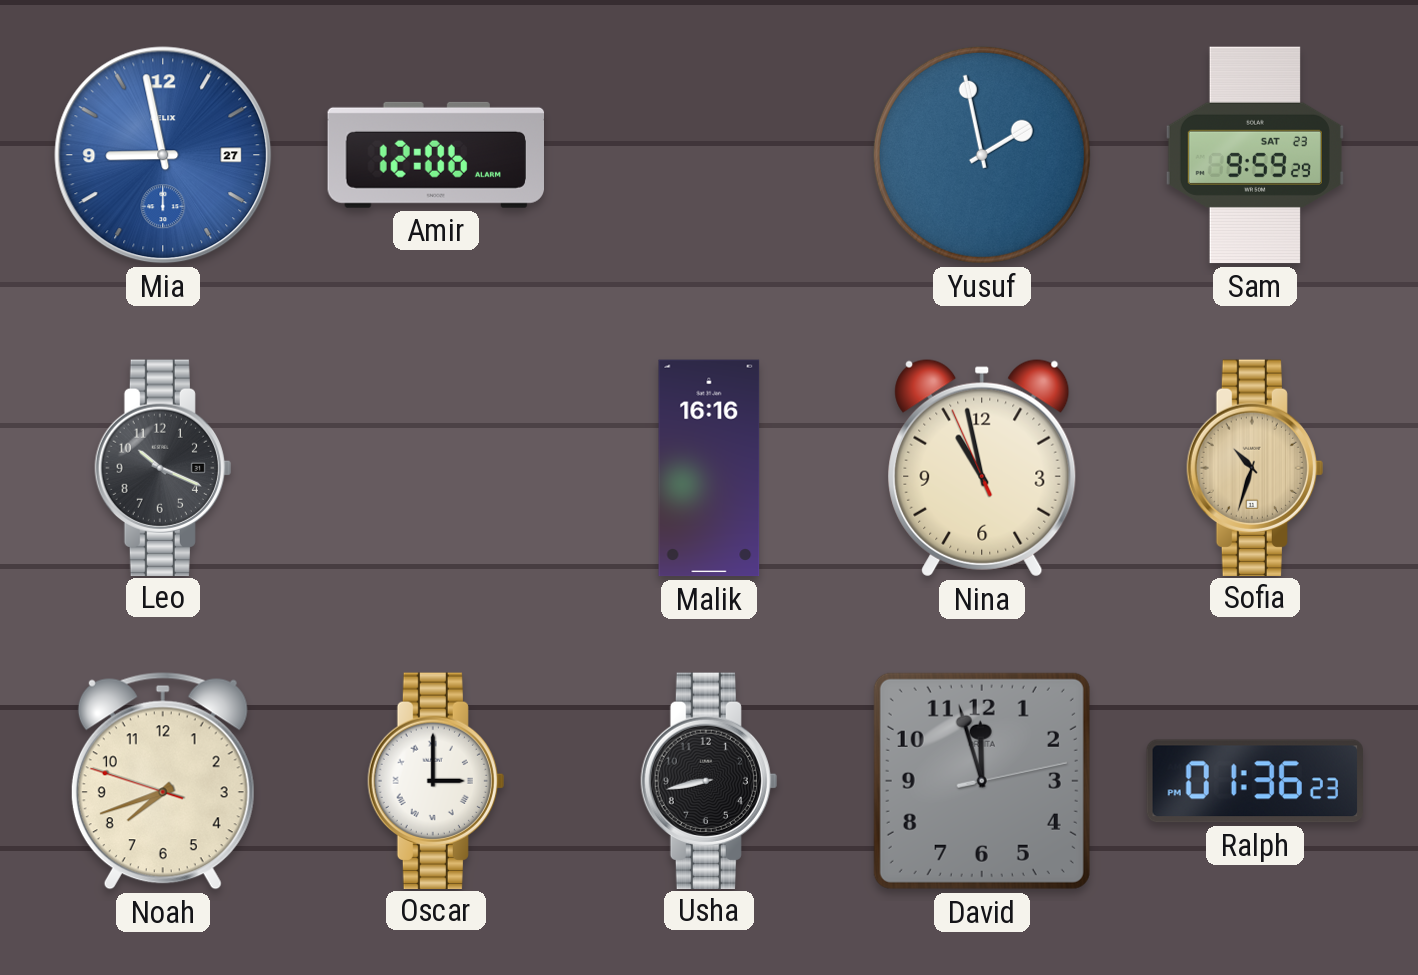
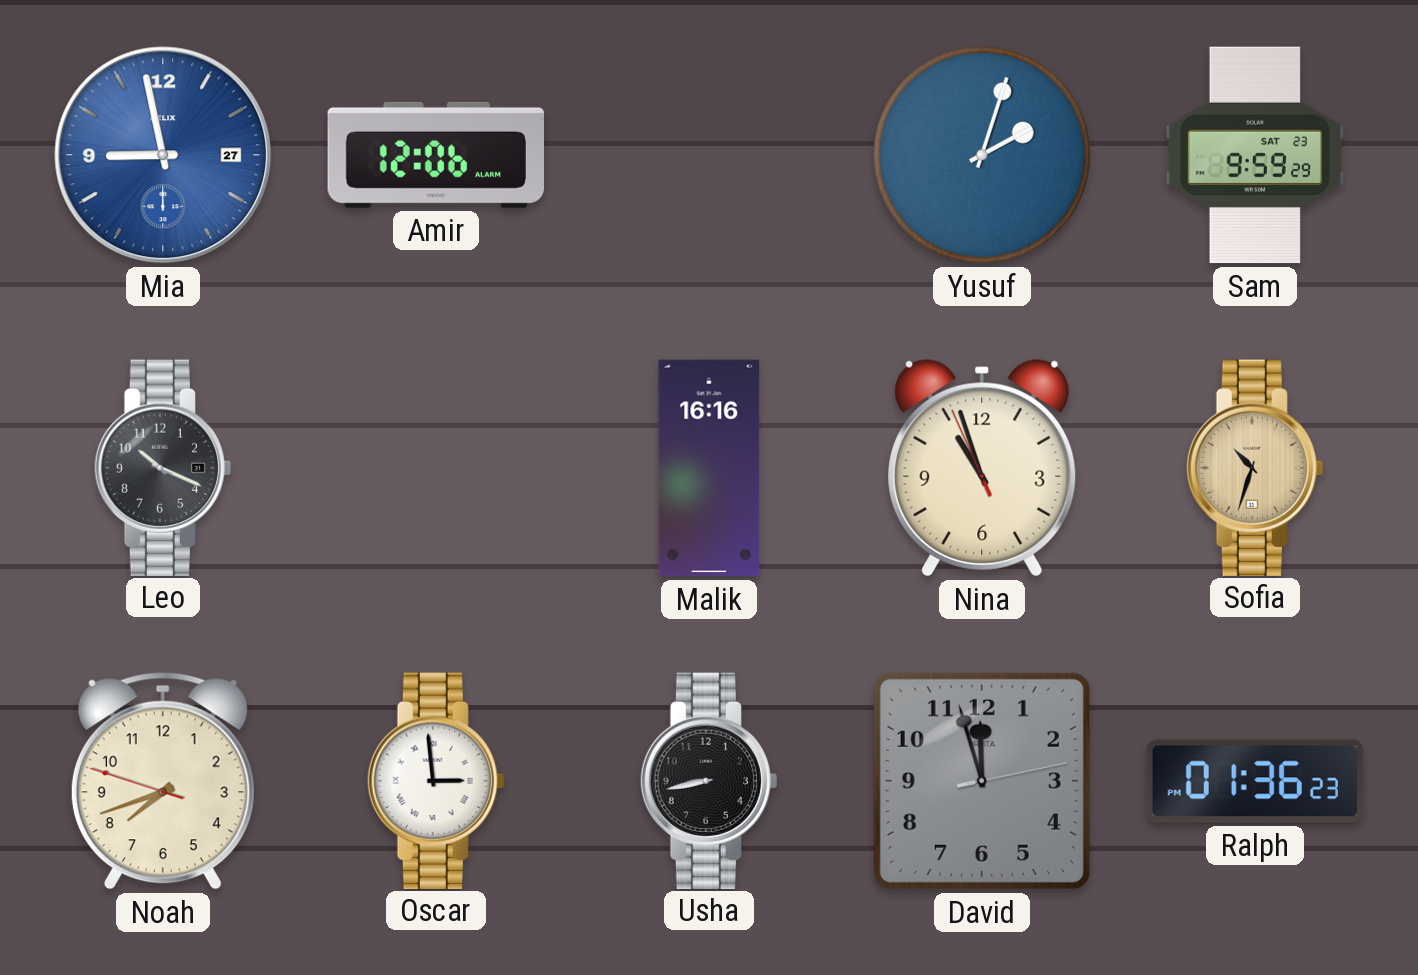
Yusuf: 1:58 -> 2:03 (982, 155)
Nina: 10:57 -> 10:56 (982, 468)
Oscar: 3:00 -> 2:59 (436, 780)
